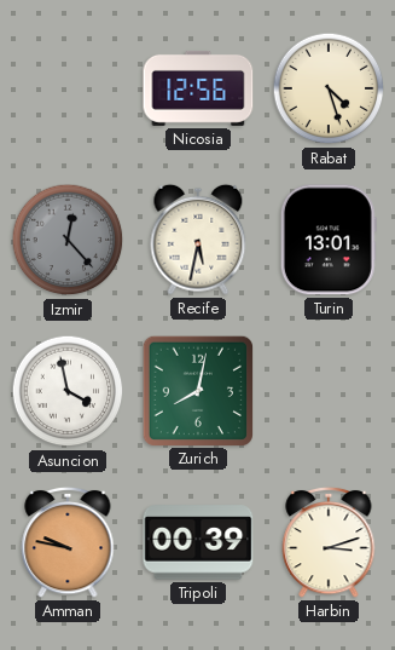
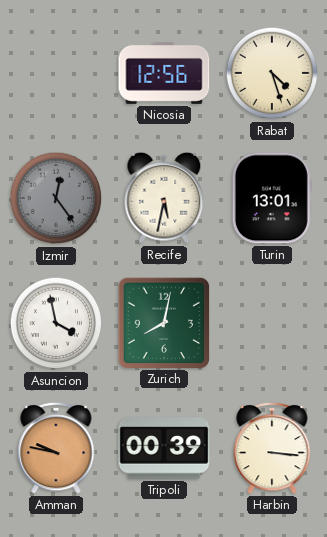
Izmir: 12:23 -> 12:24 (56, 198)
Harbin: 3:12 -> 3:16 (272, 448)
